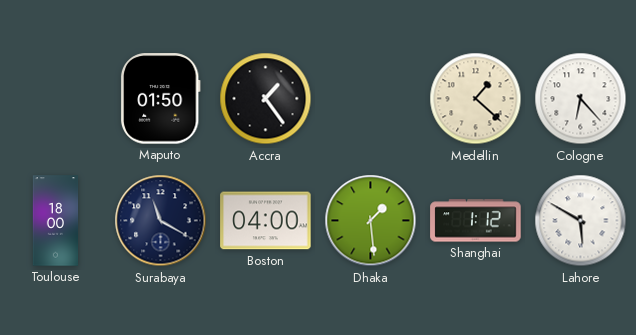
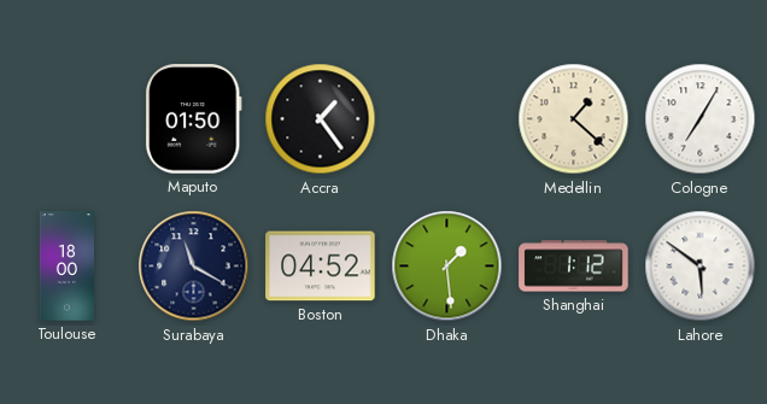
Cologne: 6:23 -> 7:05 (701, 119)
Boston: 04:00 -> 04:52 (321, 267)
Lahore: 5:50 -> 5:51 (701, 267)
